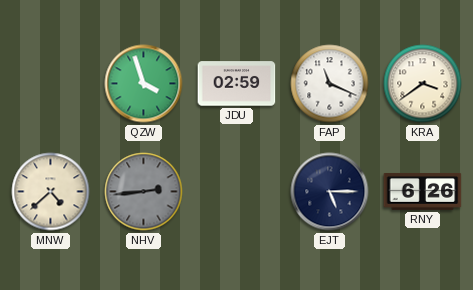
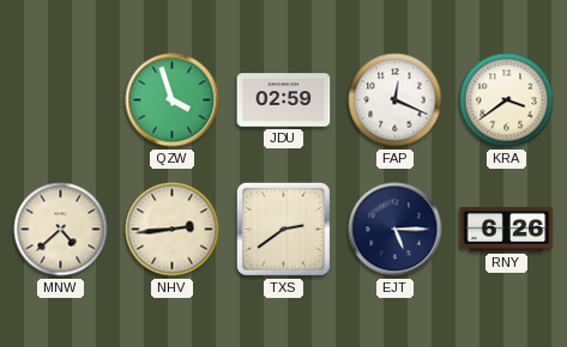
FAP: 11:19 -> 12:19 (396, 101)
NHV dial: grey -> cream (173, 230)
TXS: none -> 2:39 (283, 229)
